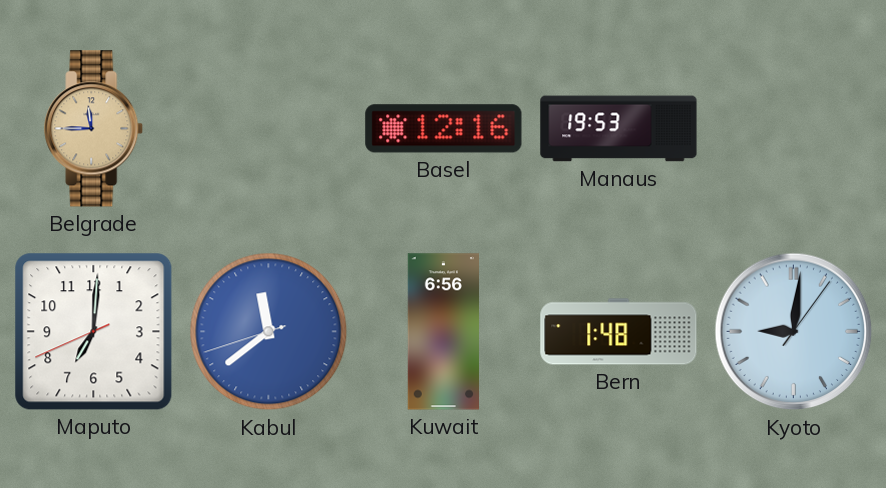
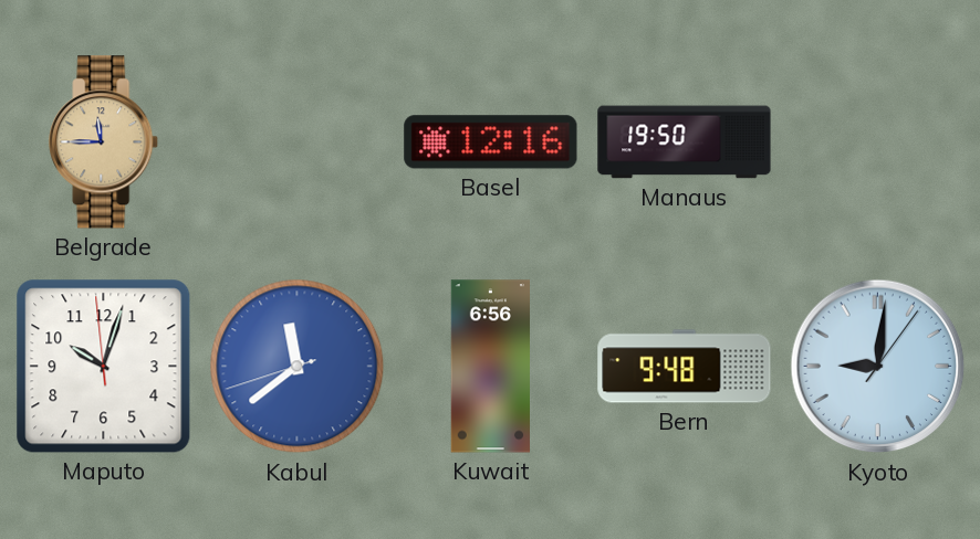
Manaus: 19:53 -> 19:50 (685, 142)
Maputo: 7:00 -> 10:02 (104, 367)
Bern: 1:48 -> 9:48 (685, 367)
